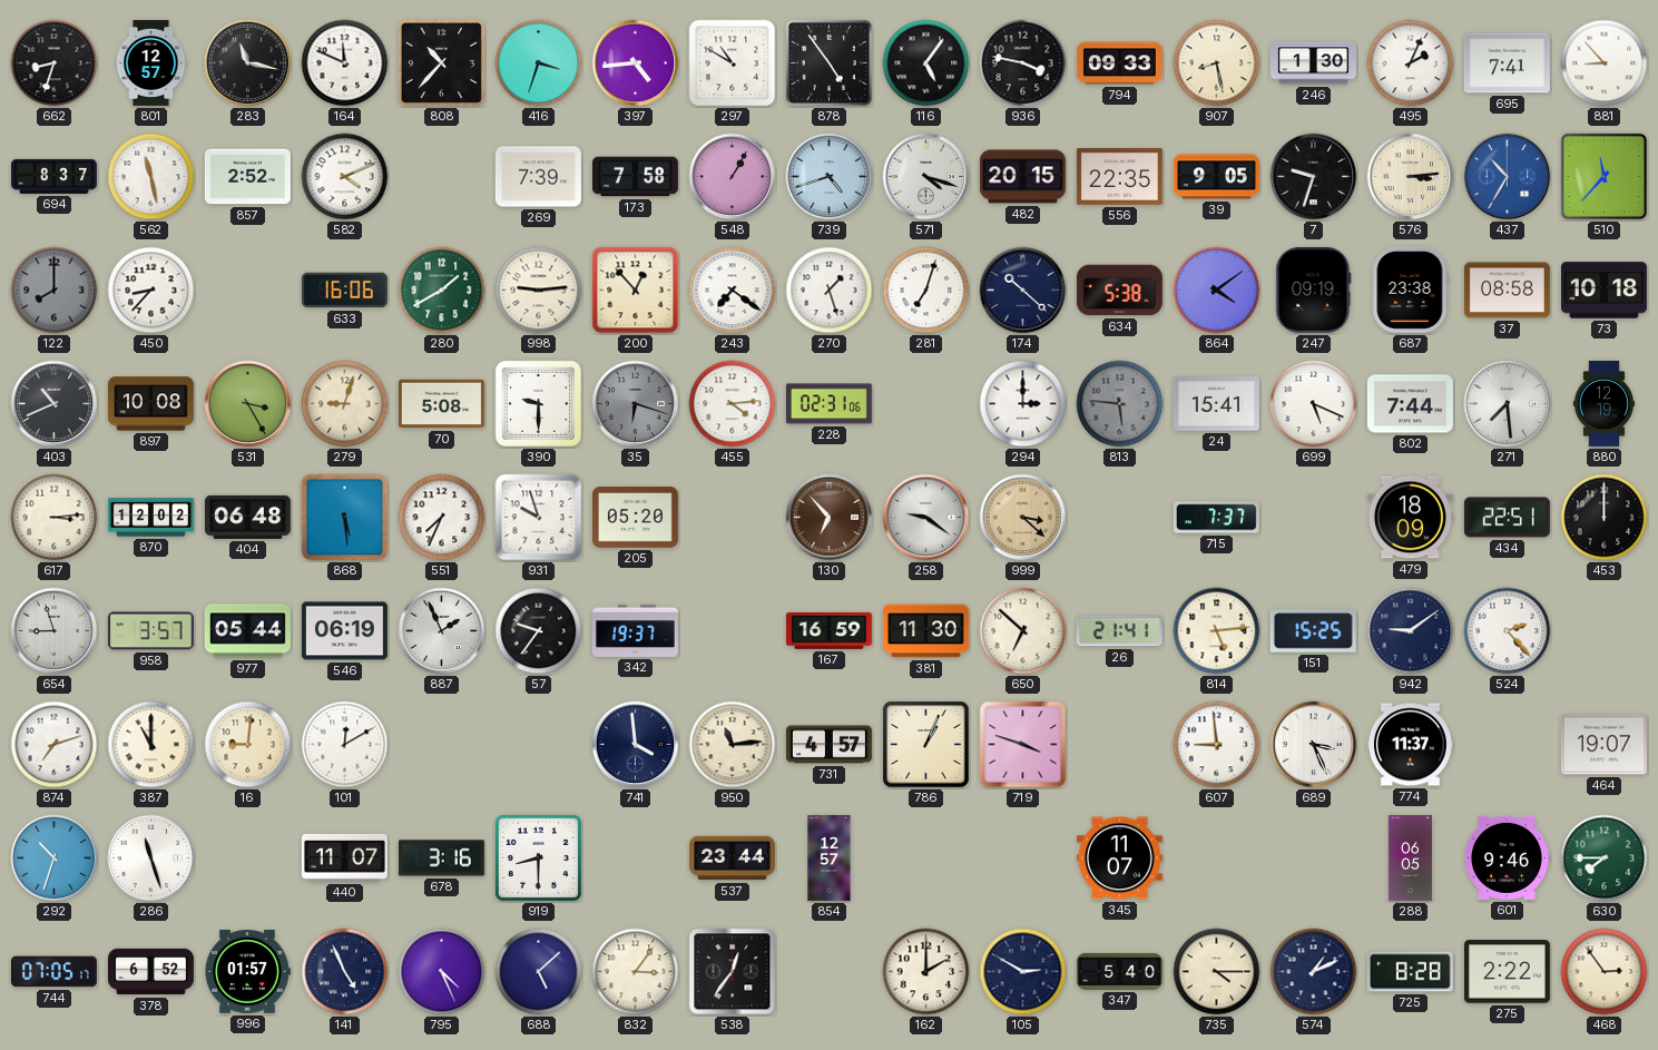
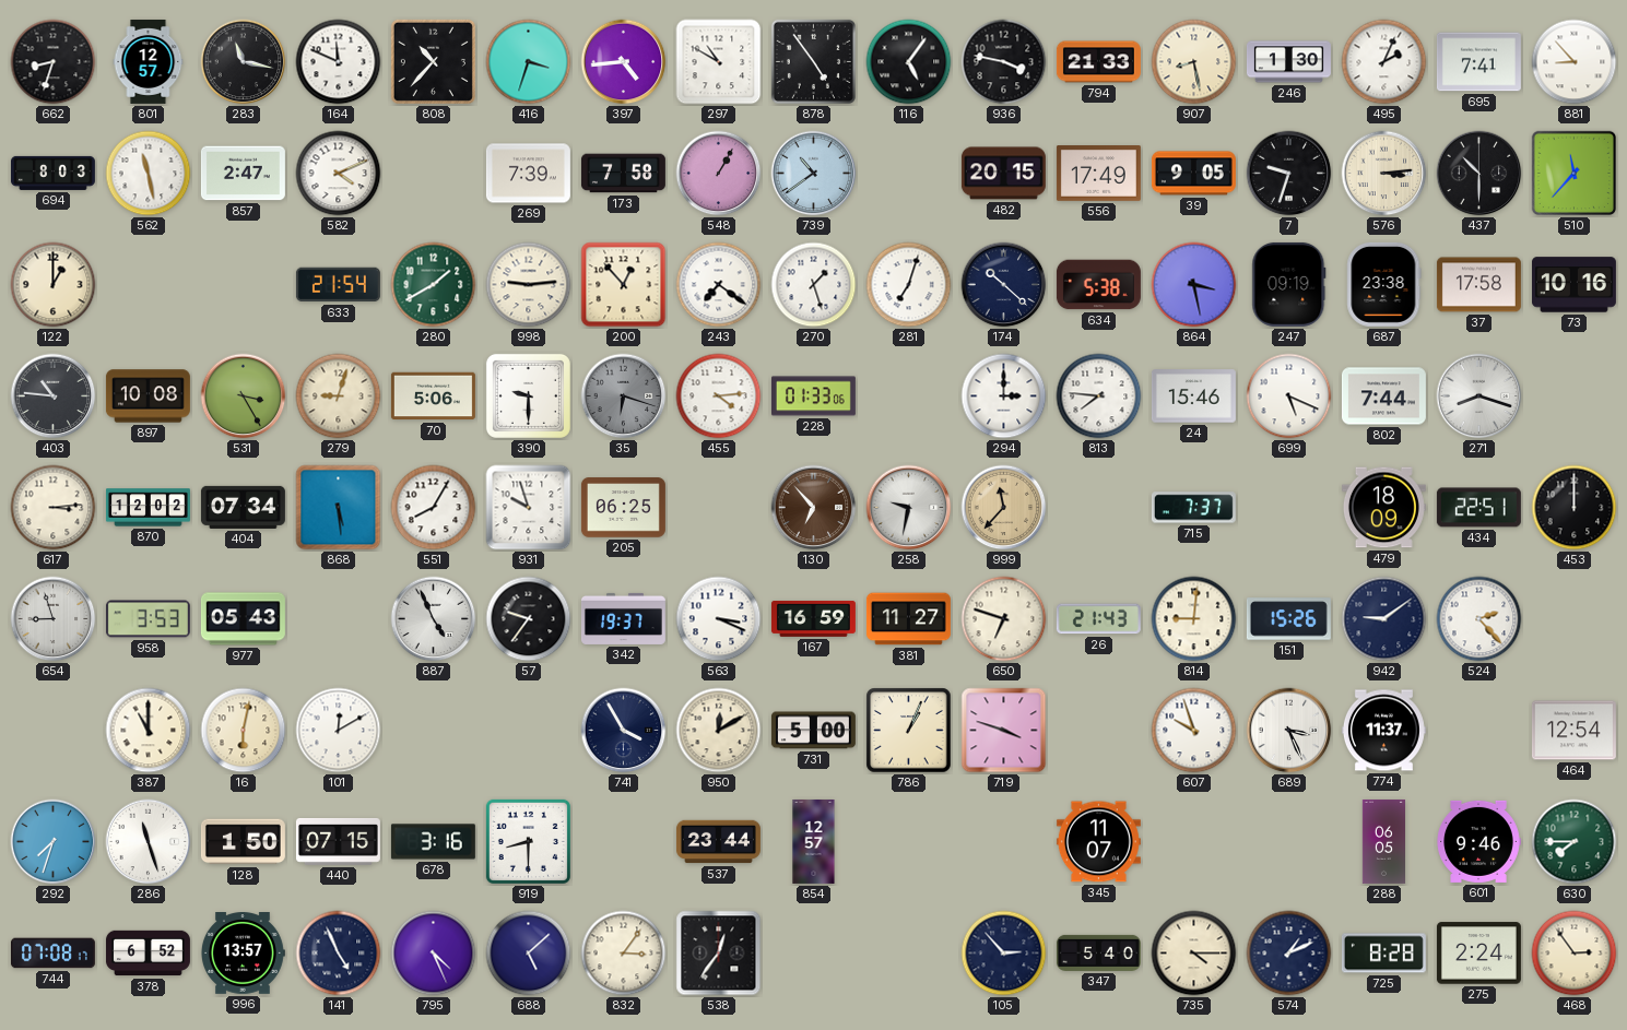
794: 09:33 -> 21:33 (1098, 62)
694: 8:37 -> 8:03 (52, 173)
857: 2:52 -> 2:47 (243, 174)
739: 4:42 -> 10:39 (814, 174)
571: 4:18 -> none (926, 177)
556: 22:35 -> 17:49 (1098, 174)
437: 10:35 -> 10:30 (1479, 174)
437 dial: blue -> black (1479, 174)
122: 8:00 -> 1:00 (54, 285)
122 dial: grey -> cream (54, 285)
450: 8:37 -> none (151, 291)
633: 16:06 -> 21:54 (338, 285)
864: 4:09 -> 3:28 (1194, 285)
37: 08:58 -> 17:58 (1478, 285)
73: 10:18 -> 10:16 (1573, 285)
403: 10:41 -> 10:46 (54, 396)
70: 5:08 -> 5:06 (433, 396)
228: 02:31 -> 01:33 (813, 396)
813: 5:46 -> 7:46 (1099, 396)
813 dial: grey -> white (1099, 396)
24: 15:41 -> 15:46 (1193, 396)
271: 7:29 -> 8:18 (1479, 396)
880: 12:19 -> none (1603, 403)
404: 06:48 -> 07:34 (243, 507)
551: 7:34 -> 8:05 (434, 508)
205: 05:20 -> 06:25 (623, 508)
258: 9:21 -> 9:32 (909, 508)
999: 3:22 -> 11:37 (1004, 508)
958: 3:57 -> 3:53 (148, 619)
977: 05:44 -> 05:43 (243, 619)
546: 06:19 -> none (344, 631)
887: 1:56 -> 4:56 (434, 619)
563: none -> 3:19 (719, 619)
381: 11:30 -> 11:27 (908, 619)
650: 6:52 -> 6:48 (1004, 619)
26: 21:41 -> 21:43 (1098, 619)
814: 5:14 -> 9:01 (1194, 619)
151: 15:25 -> 15:26 (1288, 619)
874: 7:12 -> none (55, 745)
16: 9:01 -> 6:02 (244, 731)
741: 3:59 -> 3:55 (624, 731)
950: 11:14 -> 12:10 (719, 731)
731: 4:57 -> 5:00 (813, 731)
607: 8:59 -> 9:57 (1194, 731)
464: 19:07 -> 12:54 (1573, 731)
292: 10:33 -> 7:33 (54, 842)
128: none -> 1:50 (243, 842)
440: 11:07 -> 07:15 (338, 841)
744: 07:05 -> 07:08 (52, 954)
996: 01:57 -> 13:57 (243, 954)
162: 2:00 -> none (926, 972)
105: 2:50 -> 2:53 (1004, 954)
275: 2:22 -> 2:24 (1478, 954)
